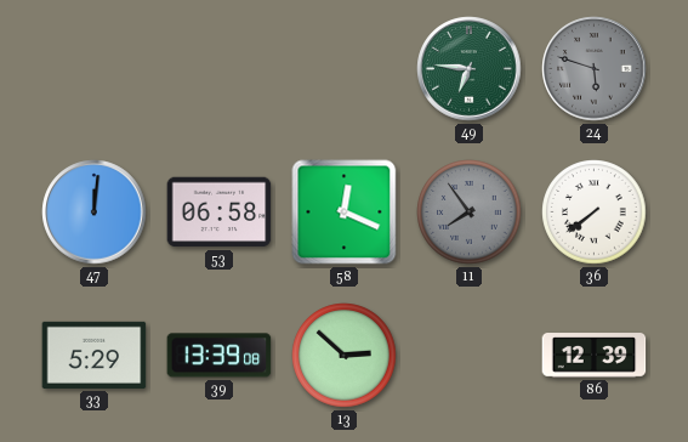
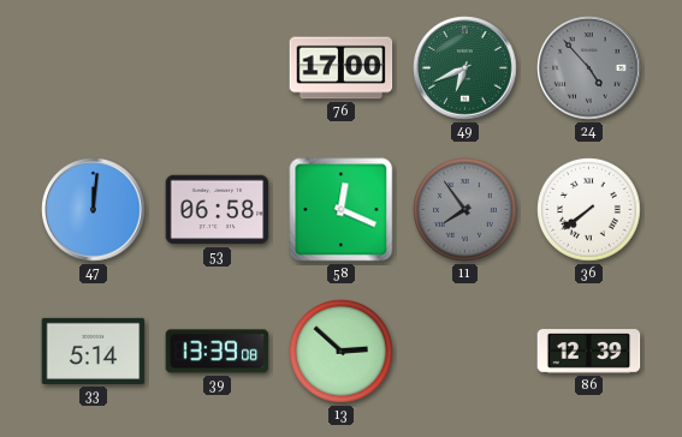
76: none -> 17:00 (342, 68)
49: 6:46 -> 6:41 (465, 68)
24: 5:48 -> 4:53 (589, 68)
33: 5:29 -> 5:14 (94, 351)
